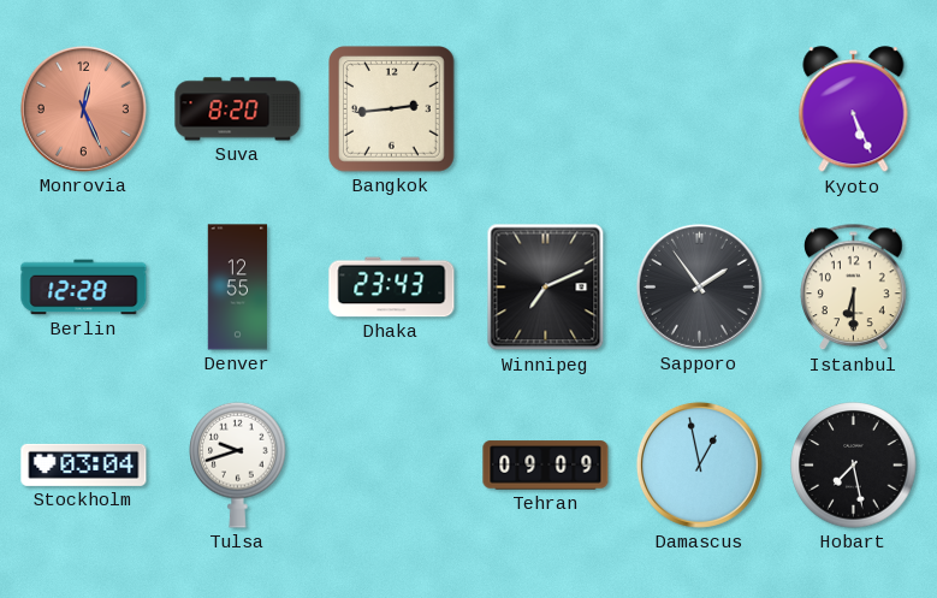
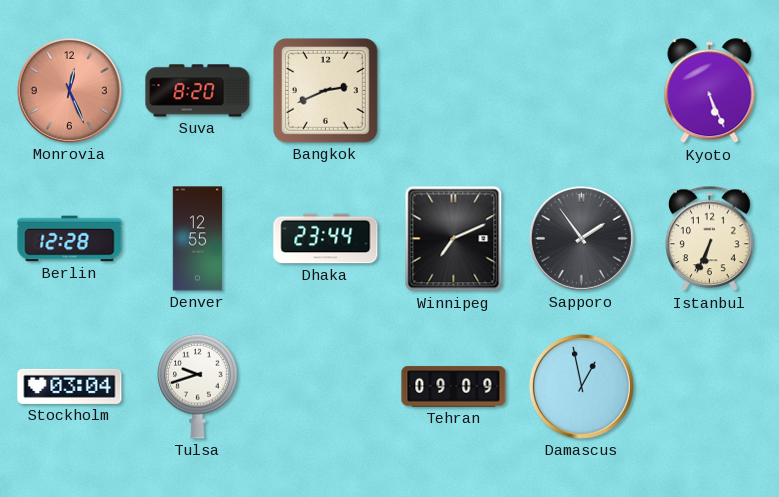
Bangkok: 2:44 -> 2:41 (326, 91)
Dhaka: 23:43 -> 23:44 (326, 239)
Istanbul: 6:30 -> 6:34 (710, 239)
Hobart: 7:28 -> none (854, 466)
